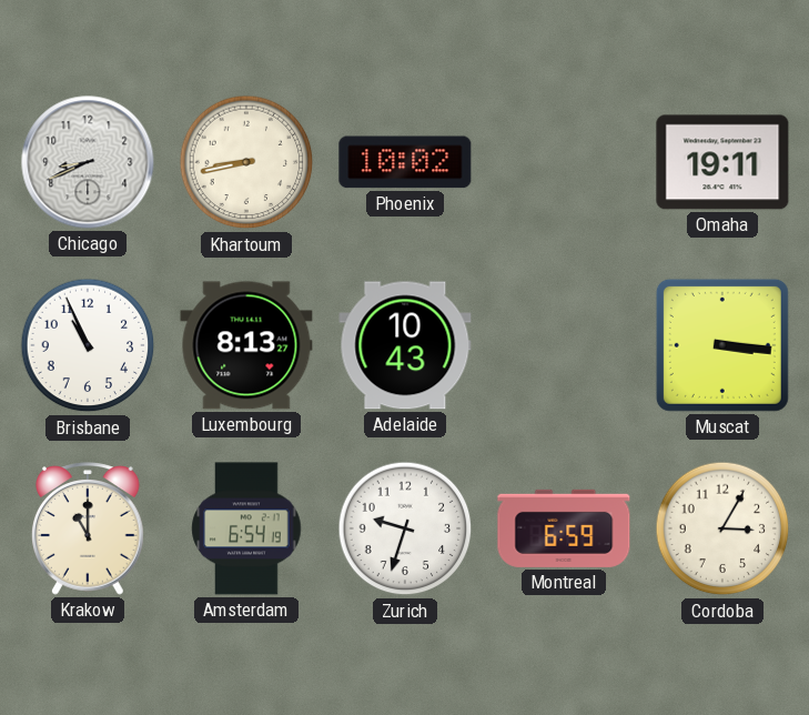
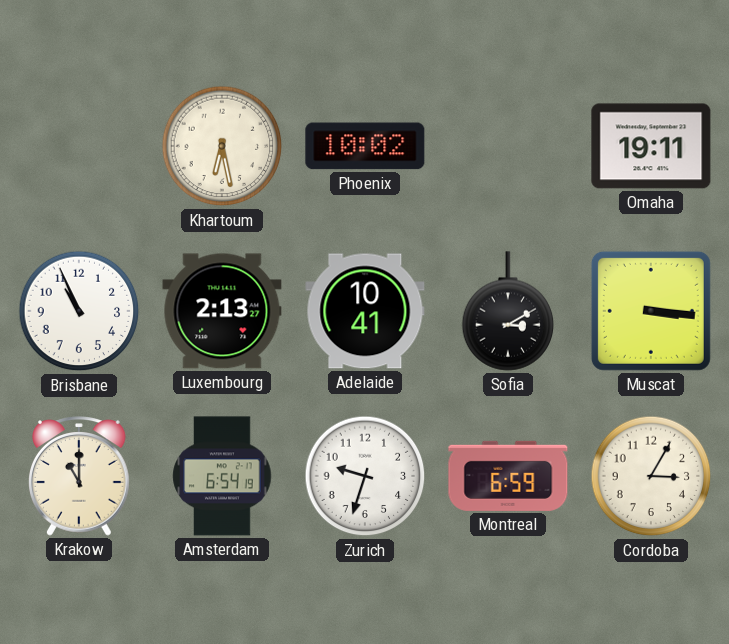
Chicago: 8:41 -> none (88, 162)
Khartoum: 8:43 -> 6:28 (222, 146)
Luxembourg: 8:13 -> 2:13 (222, 311)
Adelaide: 10:43 -> 10:41 (365, 311)
Sofia: none -> 3:10 (508, 311)
